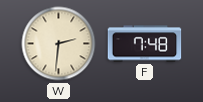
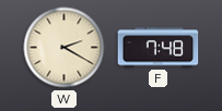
W: 2:31 -> 2:20 (65, 48)
